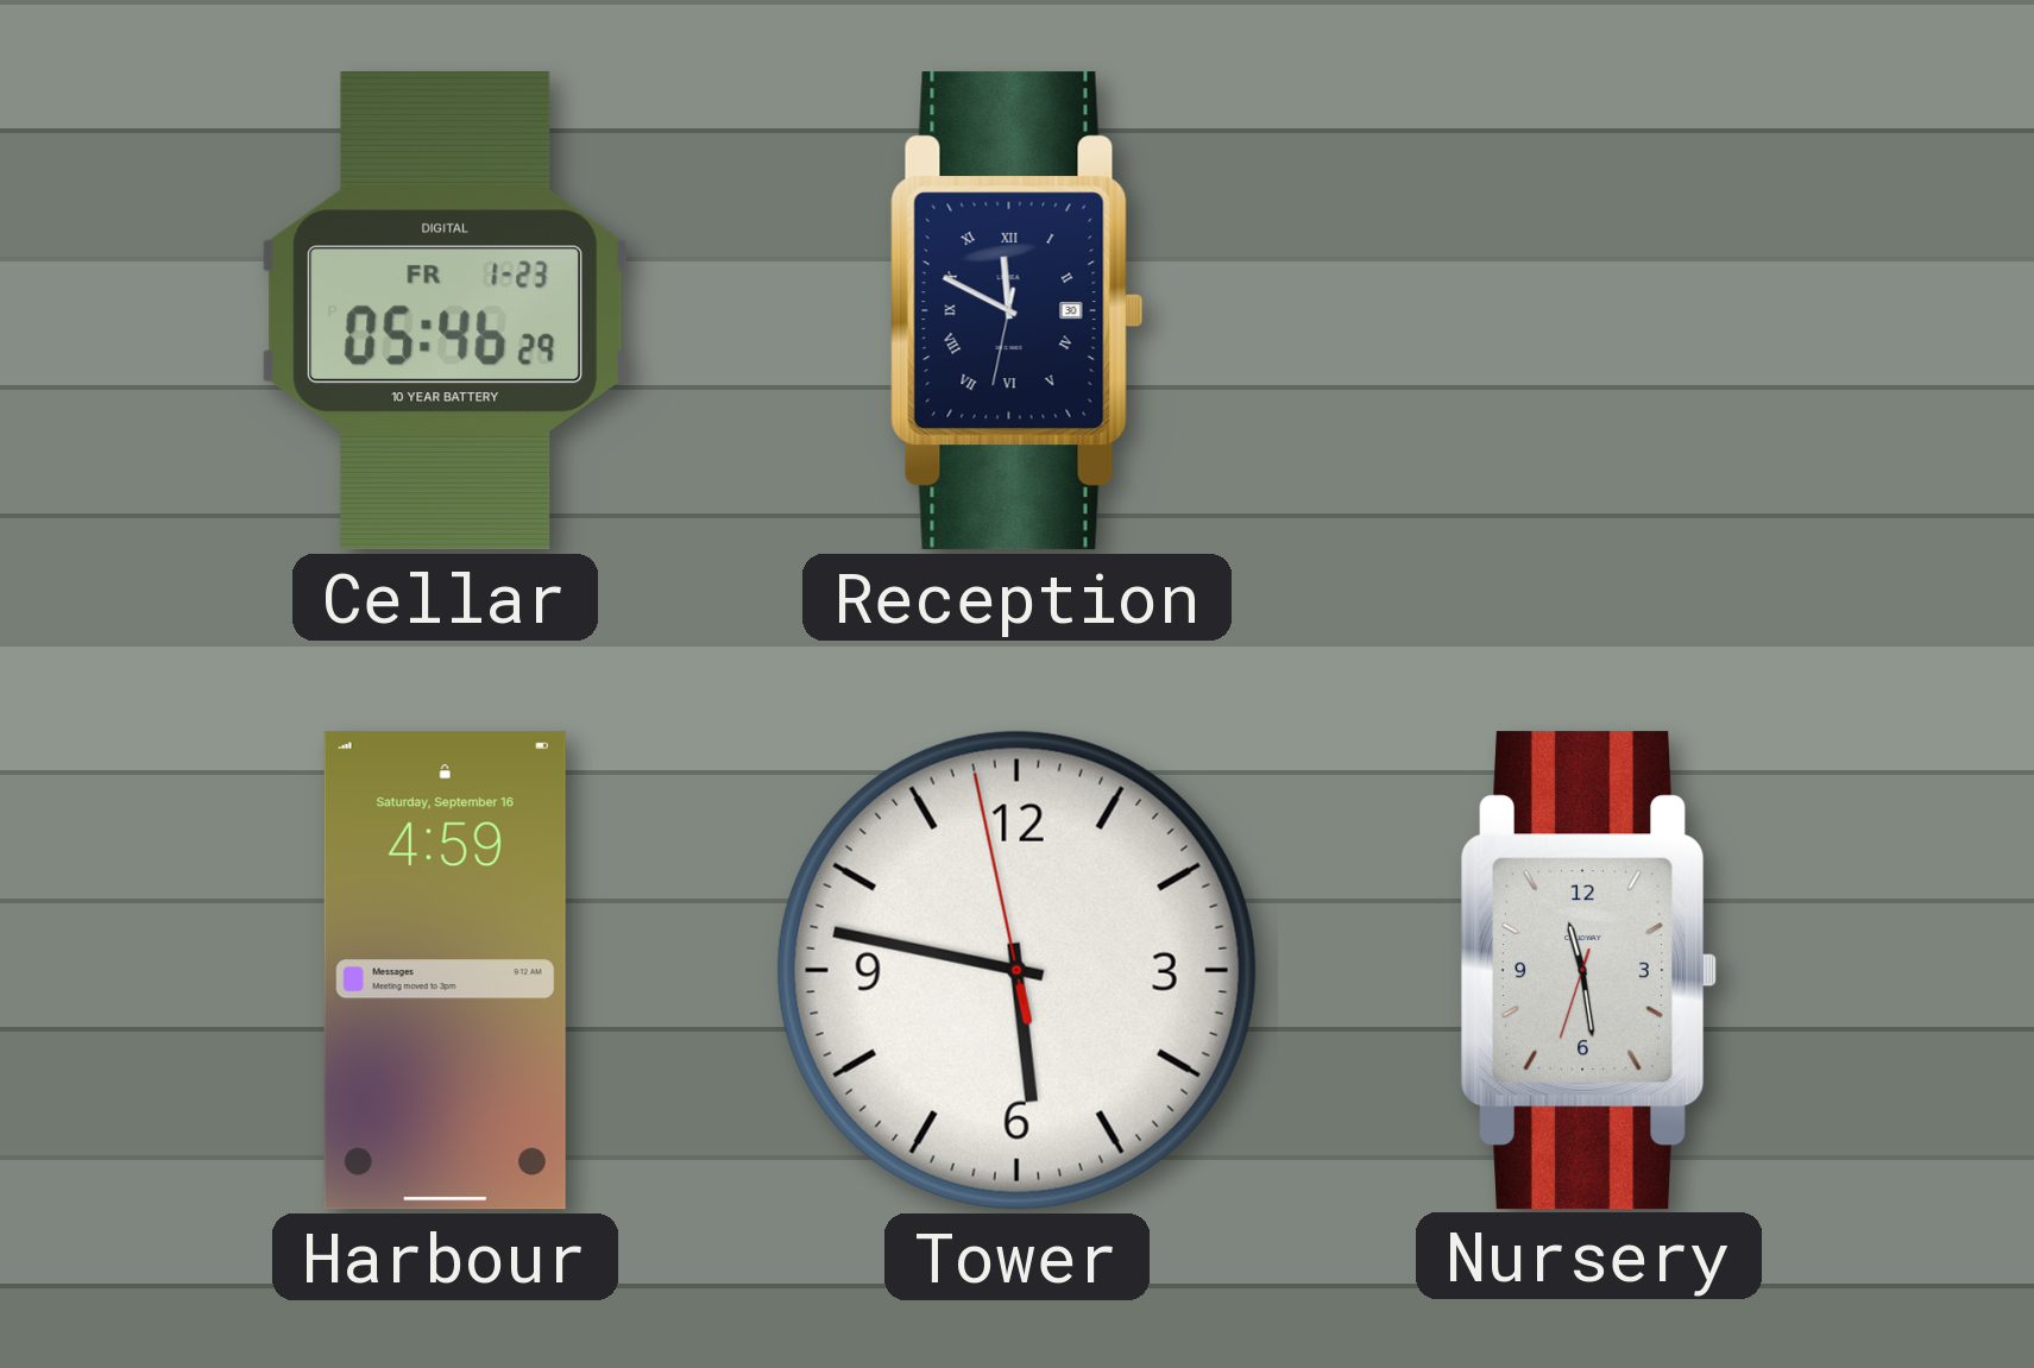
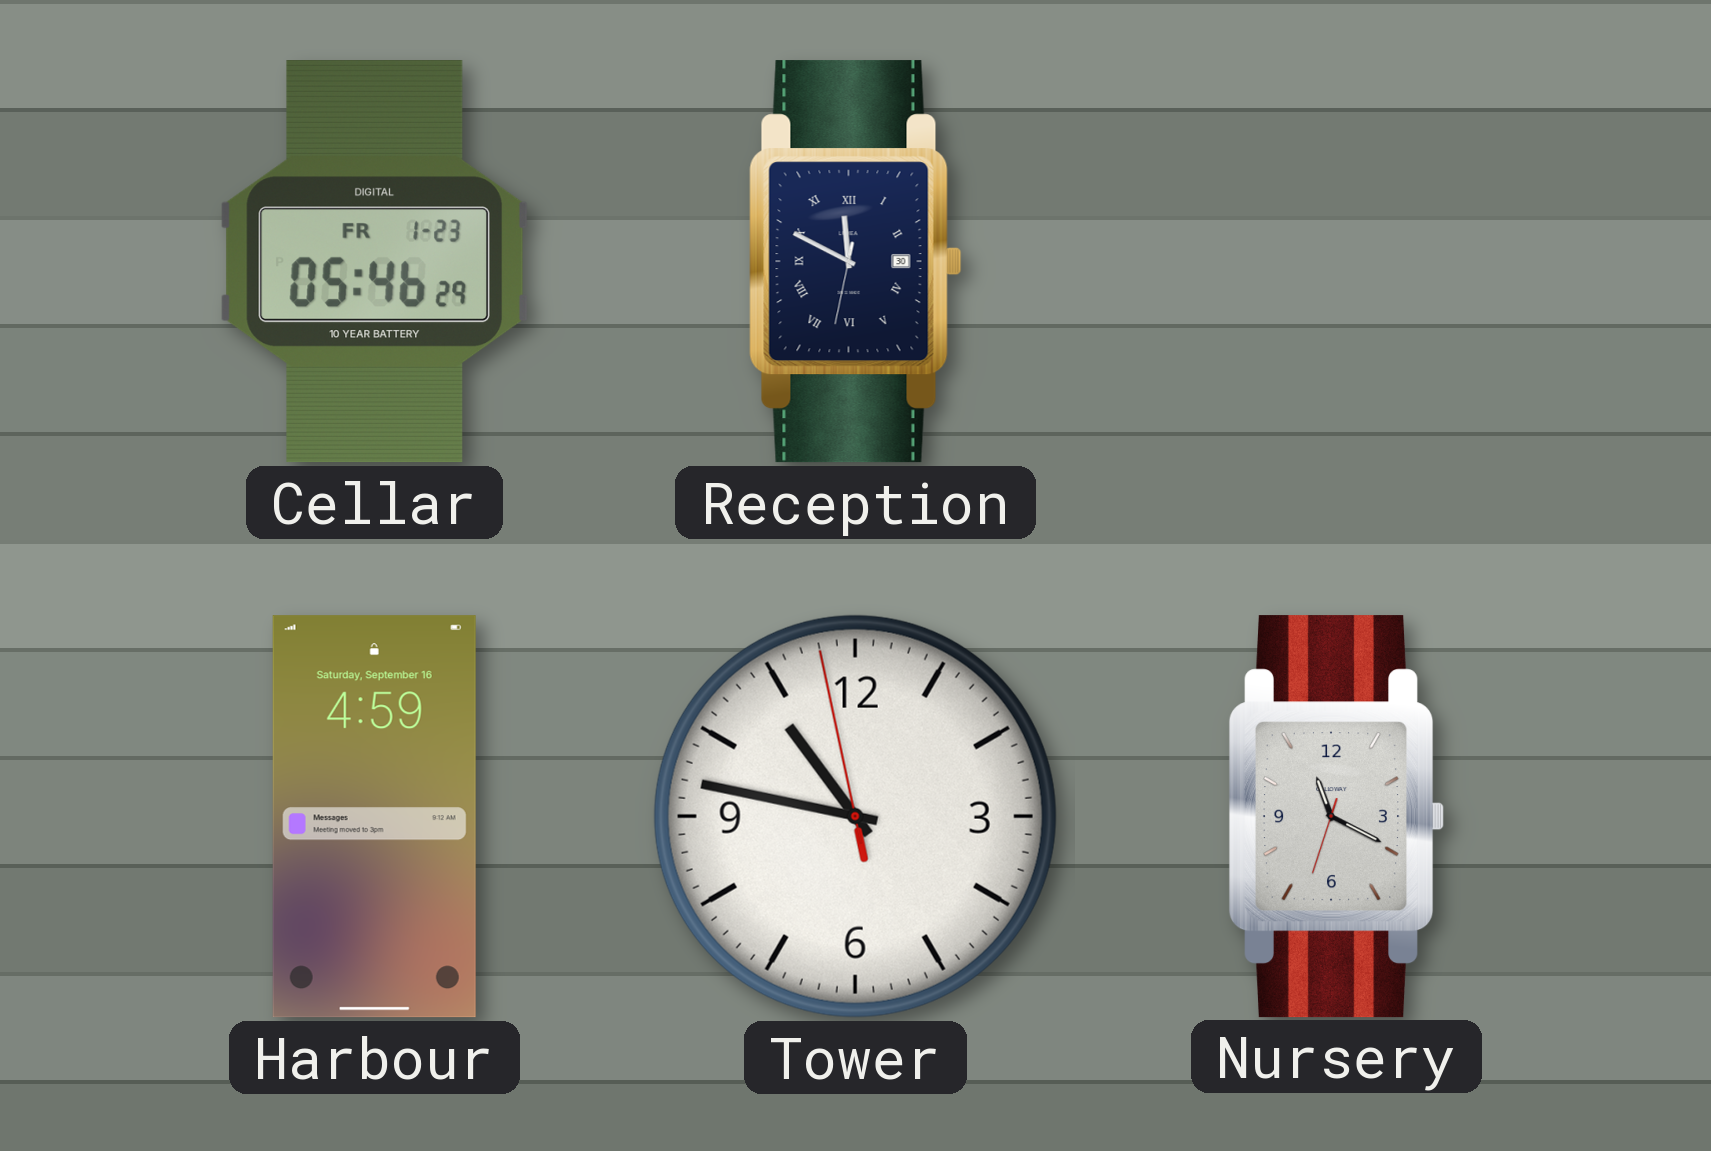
Tower: 5:46 -> 10:46 (855, 816)
Nursery: 11:28 -> 11:19 (1336, 817)
